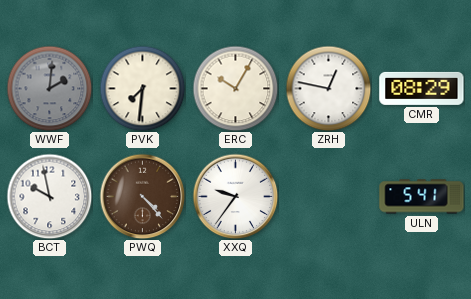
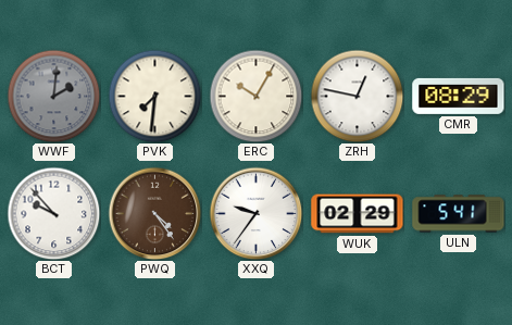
BCT: 9:58 -> 9:53 (53, 213)
PWQ: 4:23 -> 4:24 (154, 213)
WUK: none -> 02:29 (358, 214)
